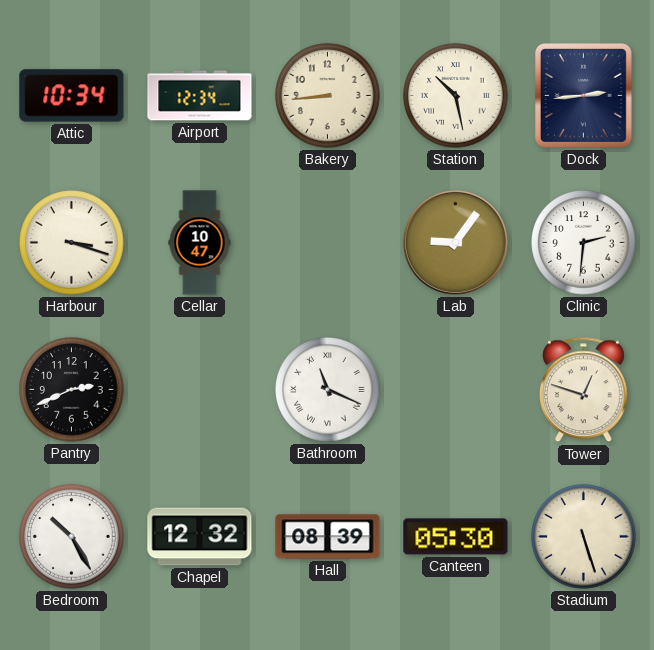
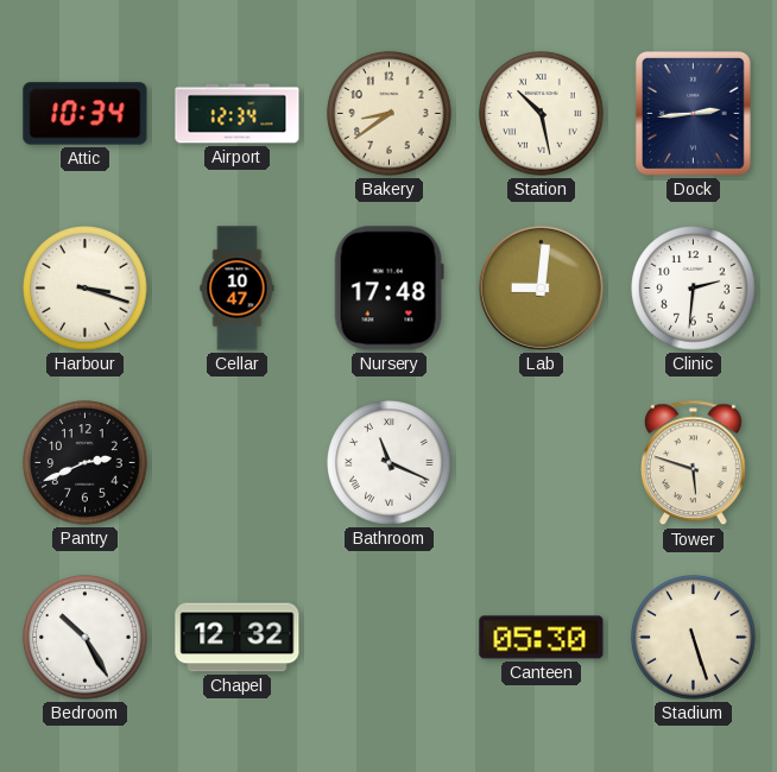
Bakery: 8:44 -> 8:39 (390, 114)
Nursery: none -> 17:48 (389, 289)
Lab: 9:06 -> 9:01 (541, 287)
Tower: 12:48 -> 5:48 (694, 463)
Hall: 08:39 -> none (328, 537)
